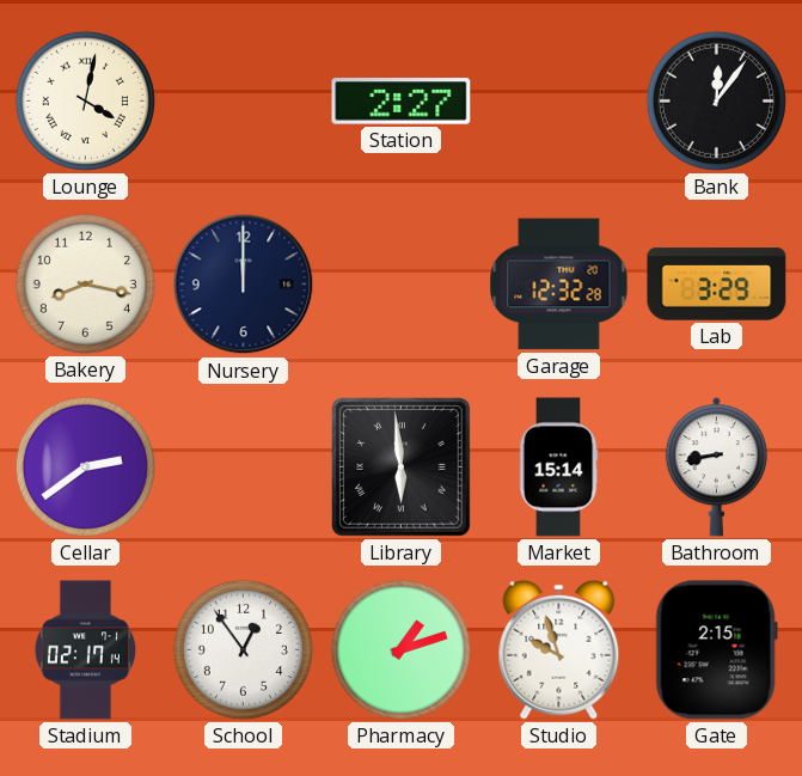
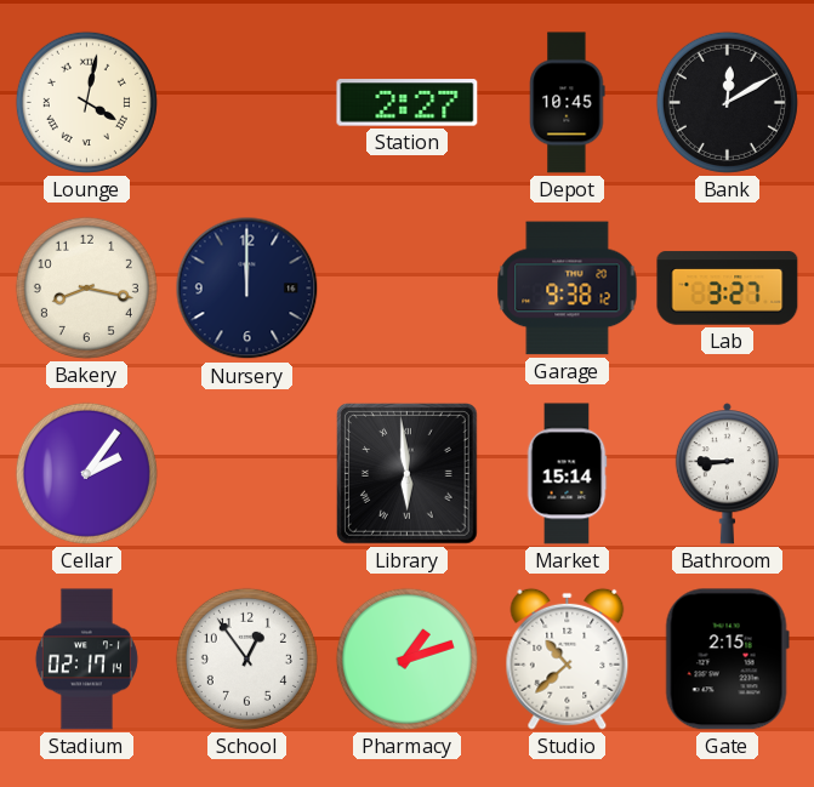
Depot: none -> 10:45 (568, 103)
Bank: 12:06 -> 12:10 (727, 102)
Garage: 12:32 -> 9:38 (568, 289)
Lab: 3:29 -> 3:27 (728, 289)
Cellar: 2:39 -> 2:06 (86, 473)
Bathroom: 8:43 -> 8:45 (727, 474)
Studio: 9:57 -> 10:38 (568, 658)
